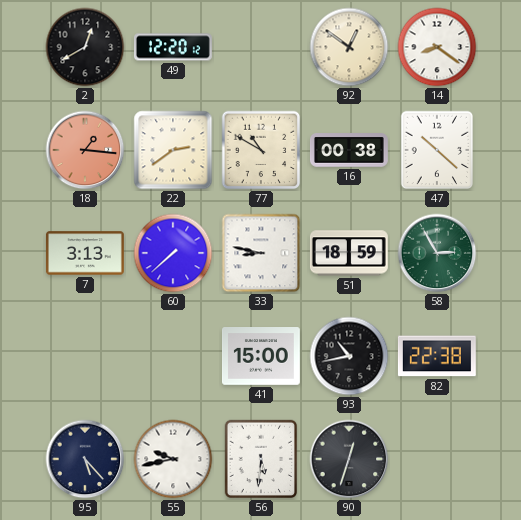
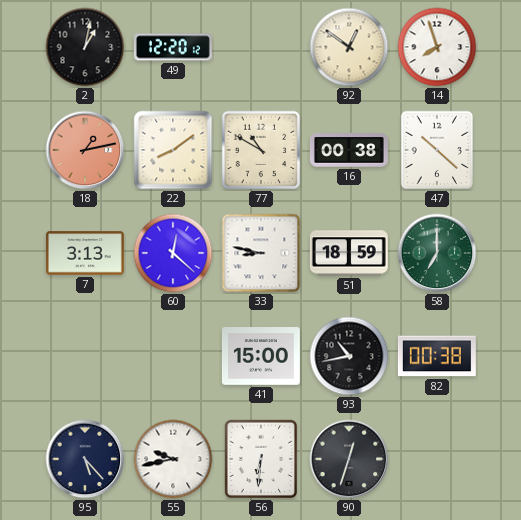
2: 12:40 -> 1:02 (85, 47)
14: 8:21 -> 7:57 (437, 47)
18: 1:16 -> 1:13 (85, 150)
22: 2:39 -> 8:09 (173, 150)
60: 7:38 -> 12:22 (173, 253)
58: 2:55 -> 7:00 (437, 253)
82: 22:38 -> 00:38 (437, 356)
56: 5:31 -> 6:31 (261, 459)
